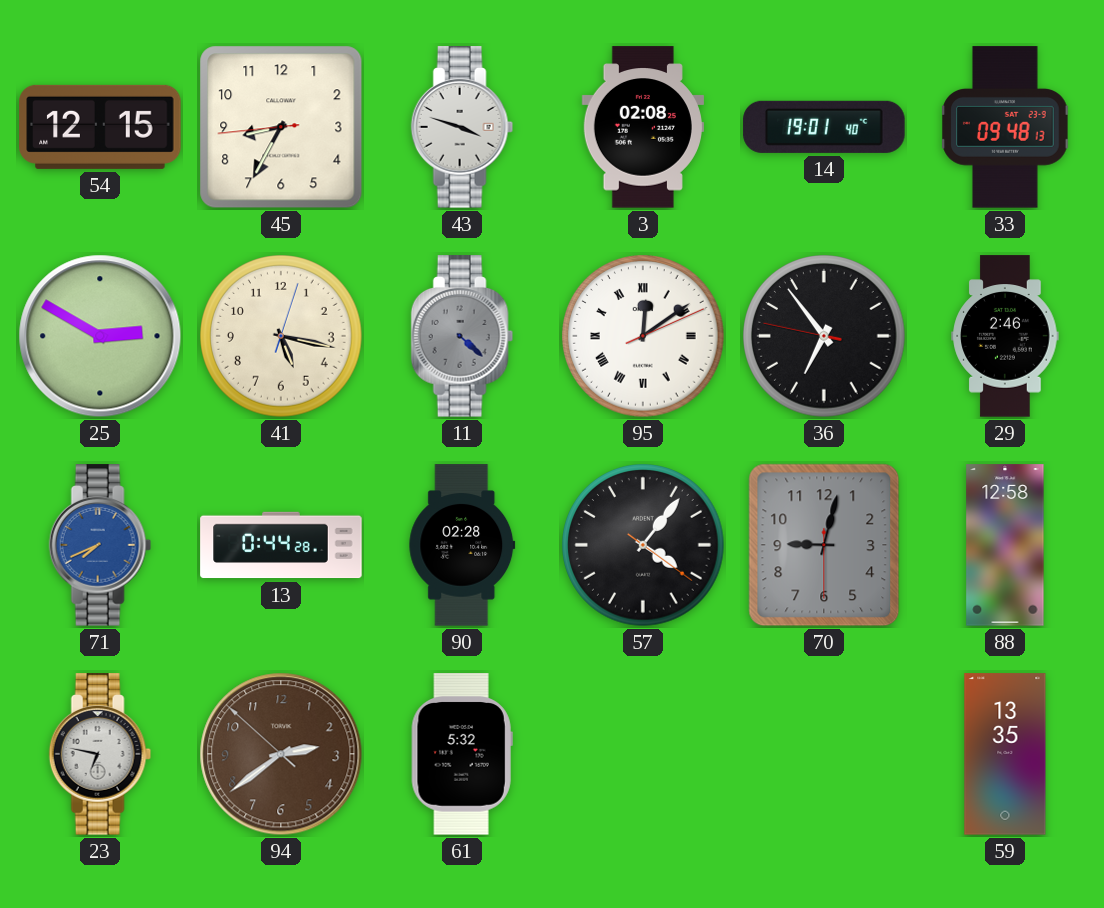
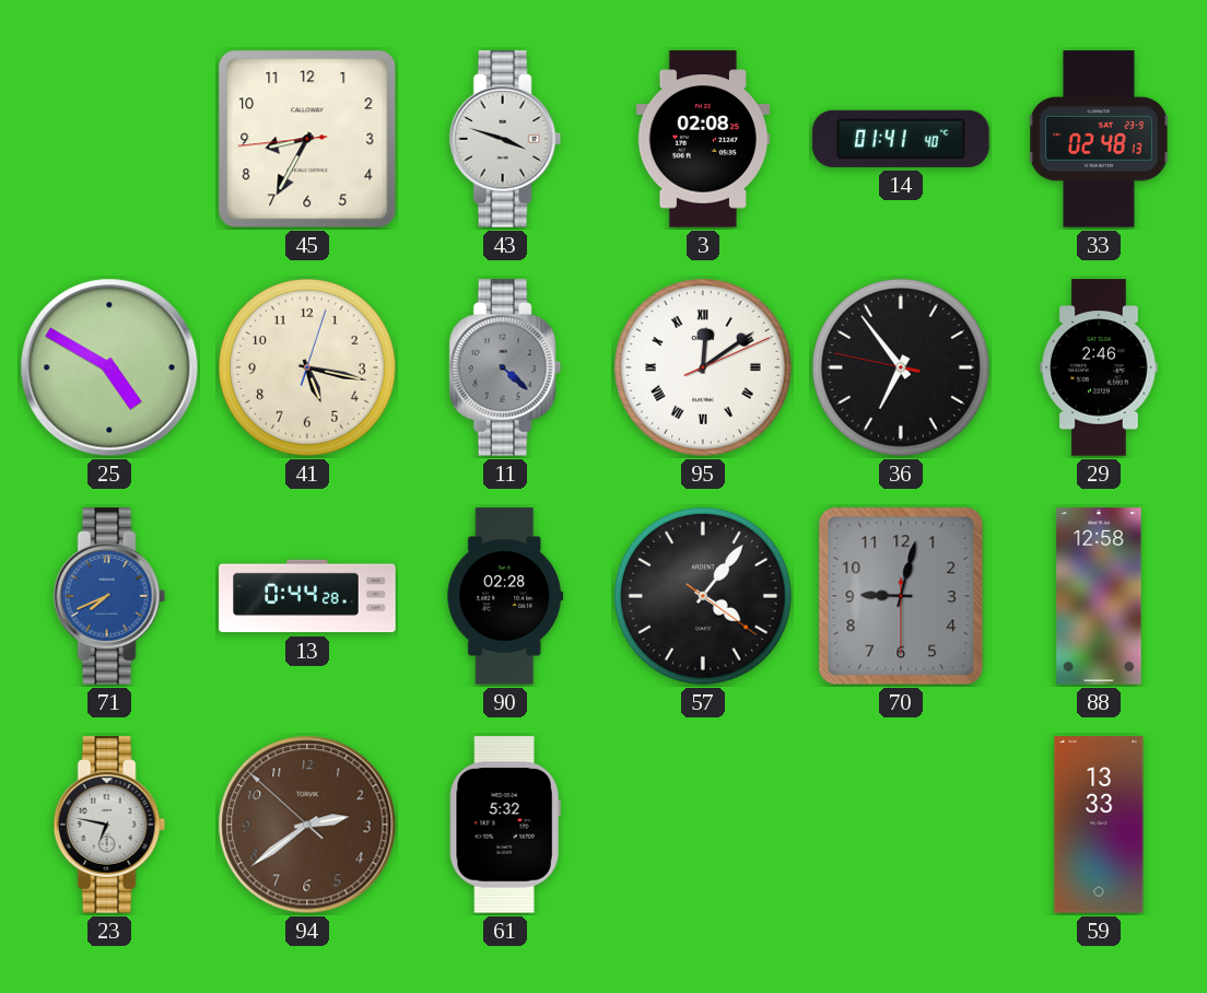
54: 12:15 -> none (100, 127)
14: 19:01 -> 01:41 (901, 139)
33: 09:48 -> 02:48 (1099, 139)
25: 2:50 -> 4:50 (109, 367)
59: 13:35 -> 13:33 (1099, 825)
